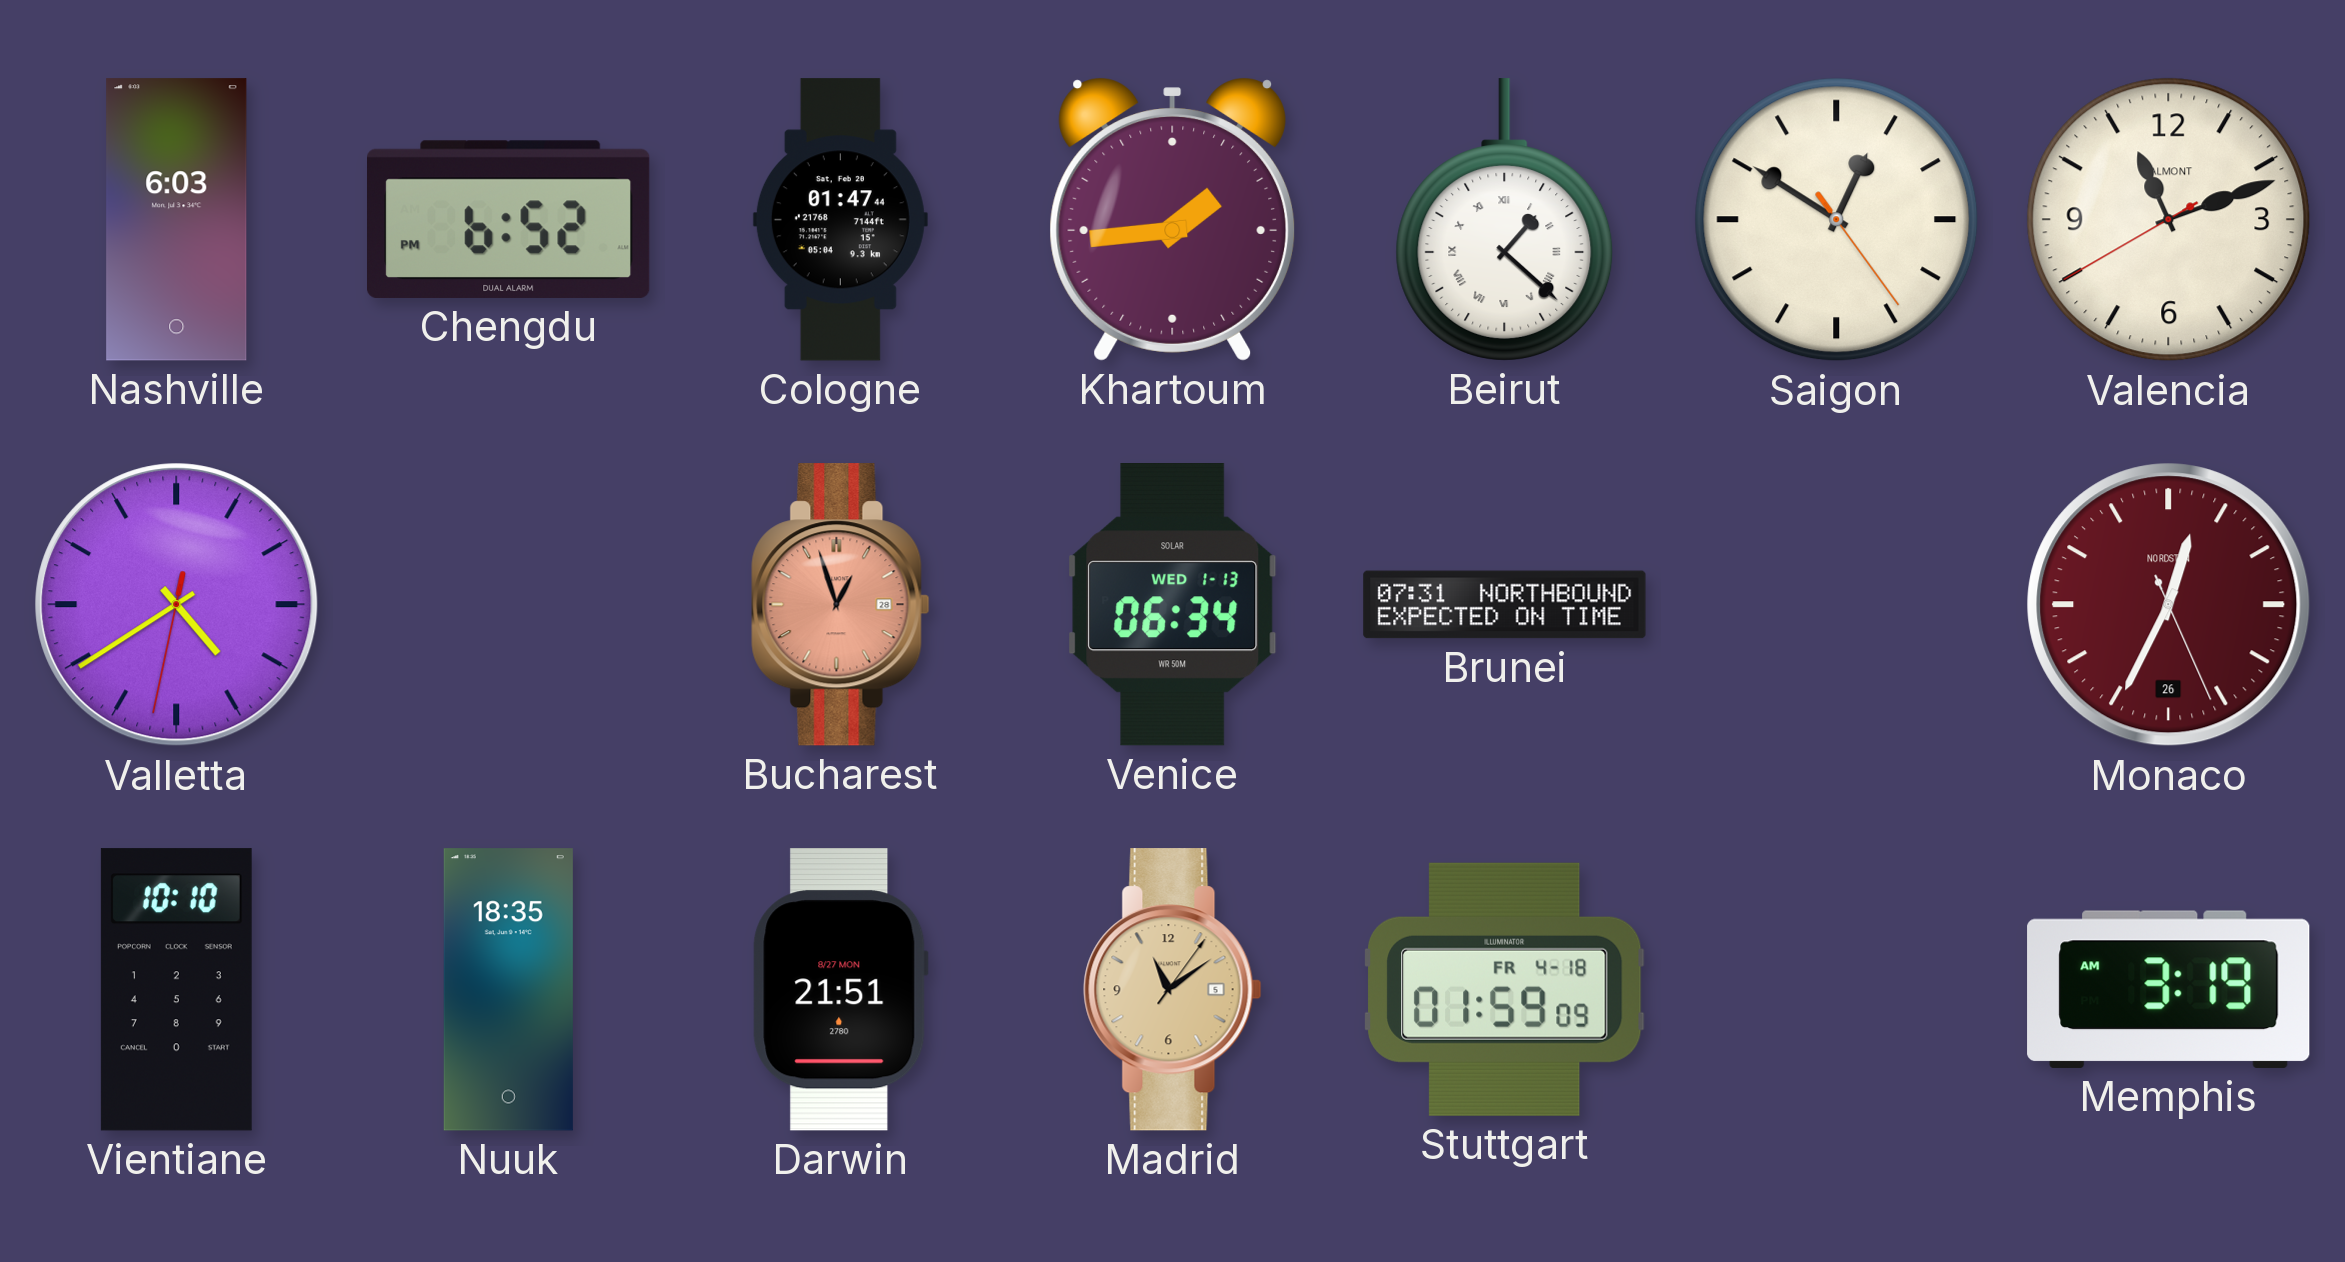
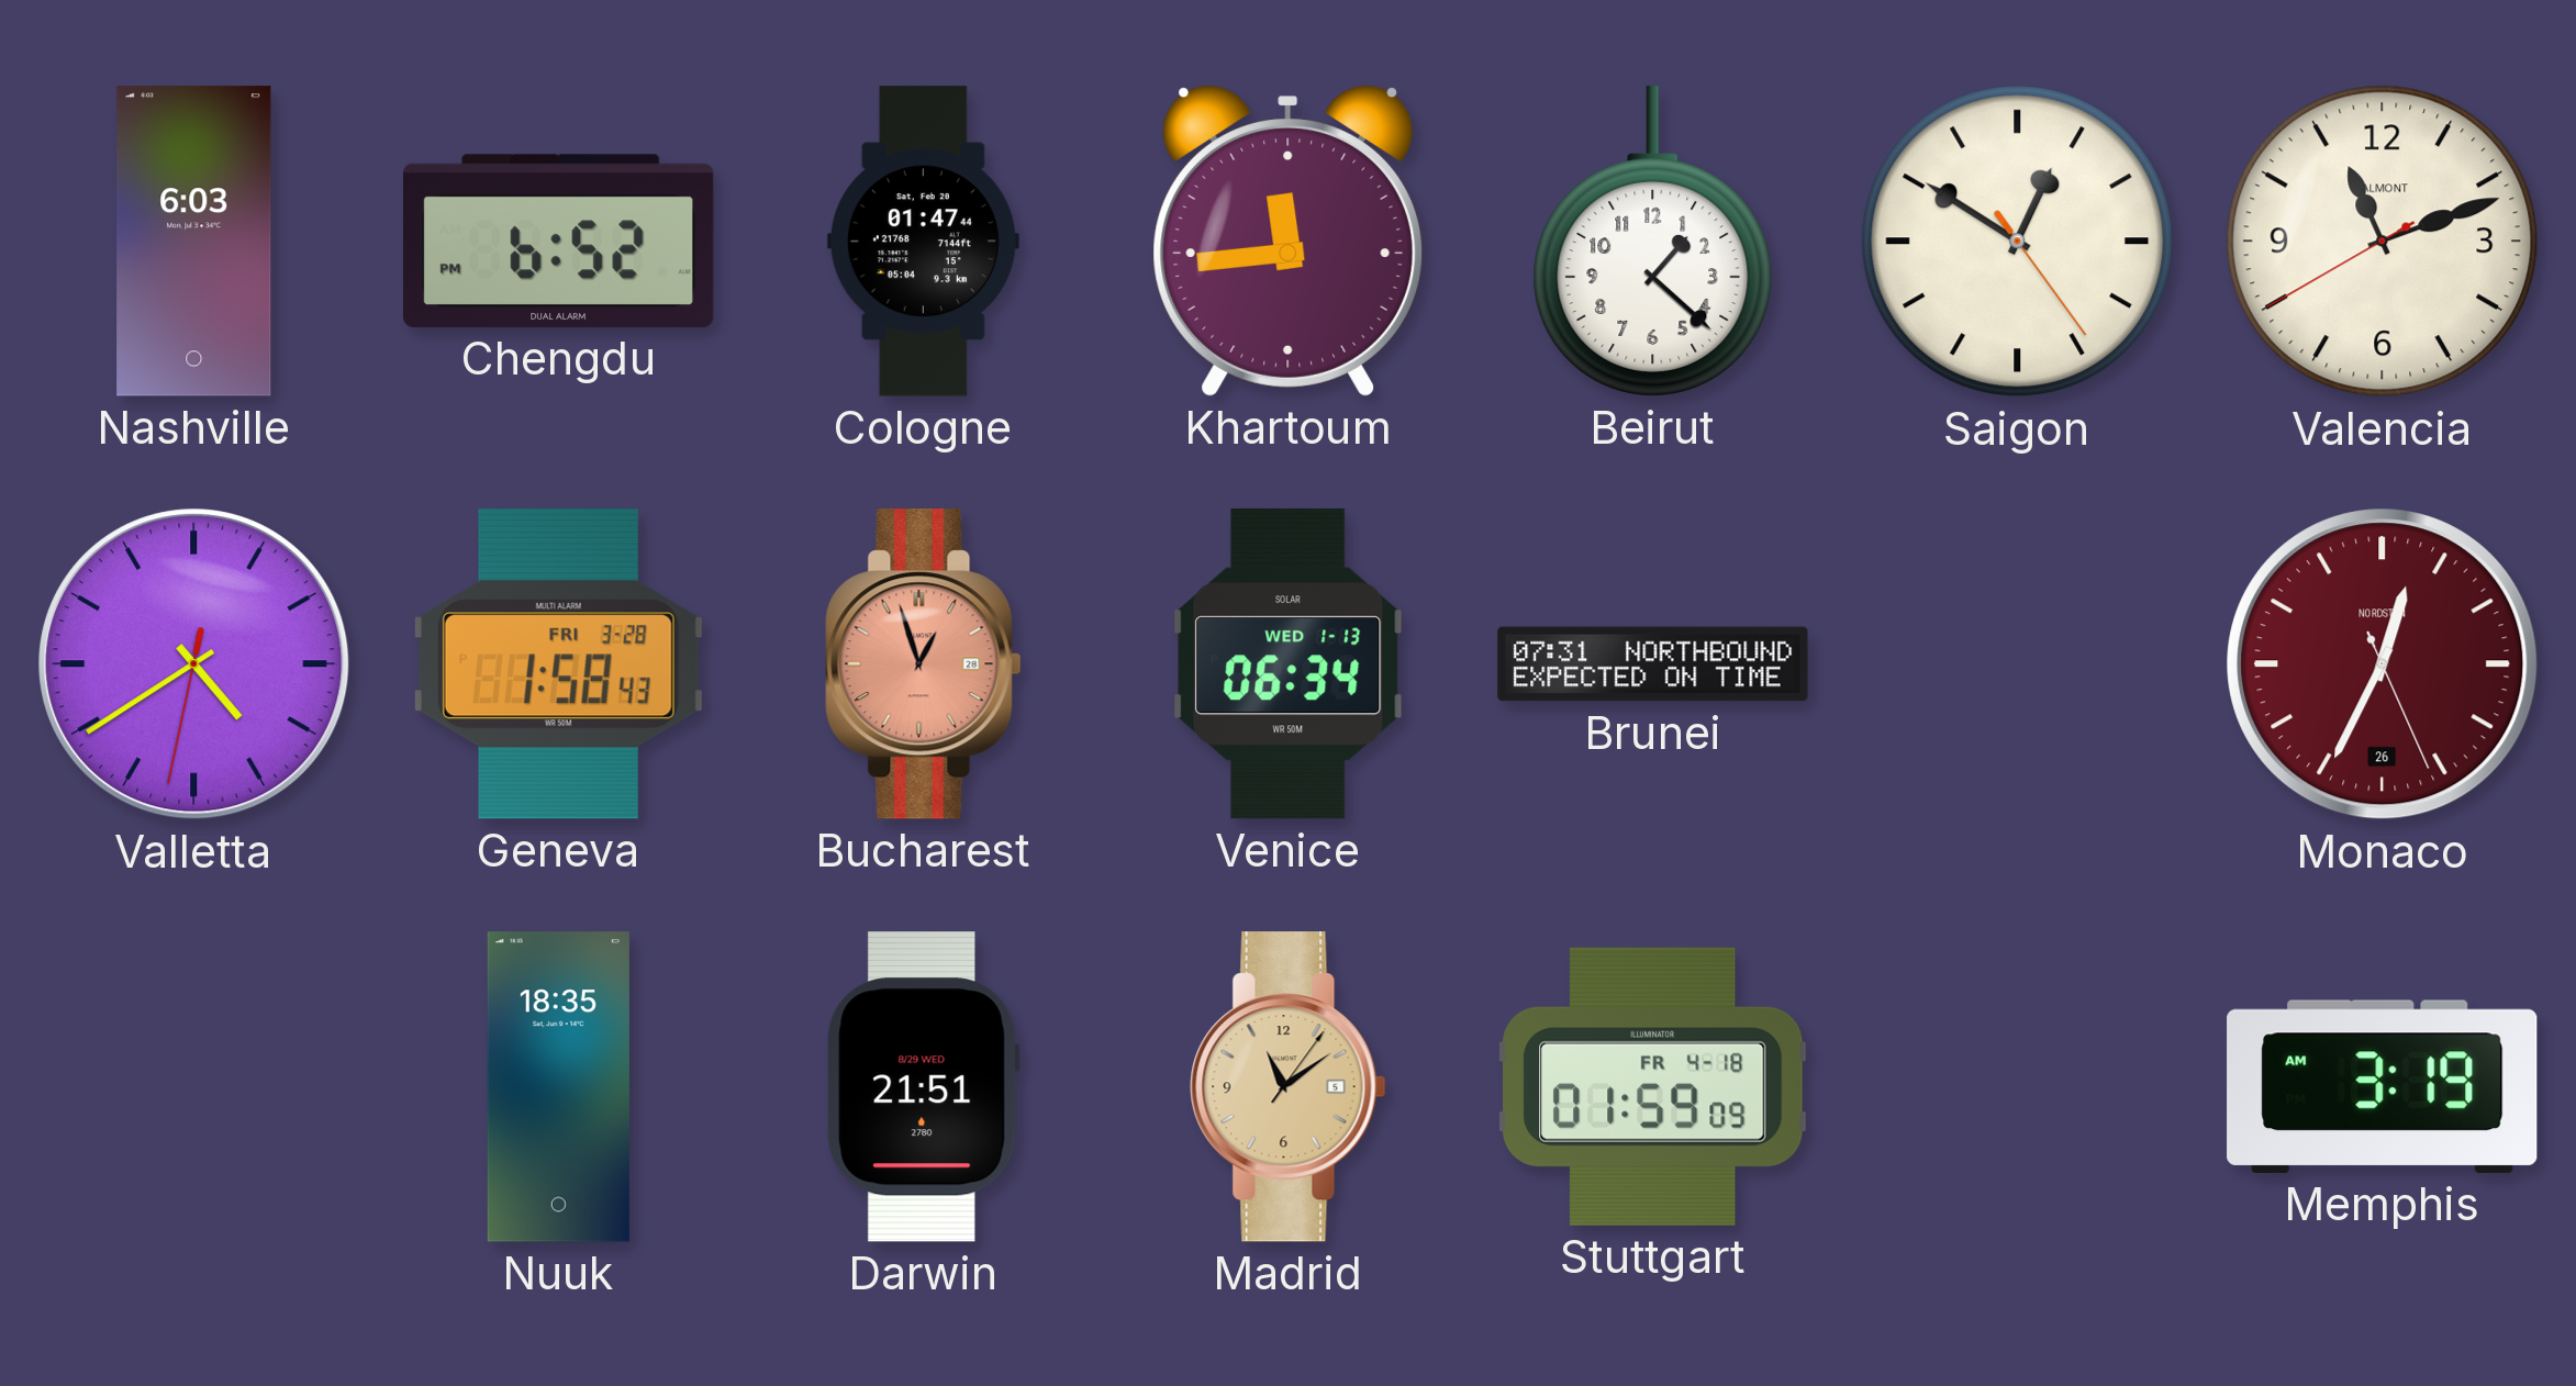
Khartoum: 1:44 -> 11:44 (1289, 241)
Beirut numerals: Roman -> Arabic (1653, 242)
Geneva: none -> 1:58 (558, 664)
Vientiane: 10:10 -> none (176, 990)
Darwin date: 8/27 MON -> 8/29 WED (923, 1087)
